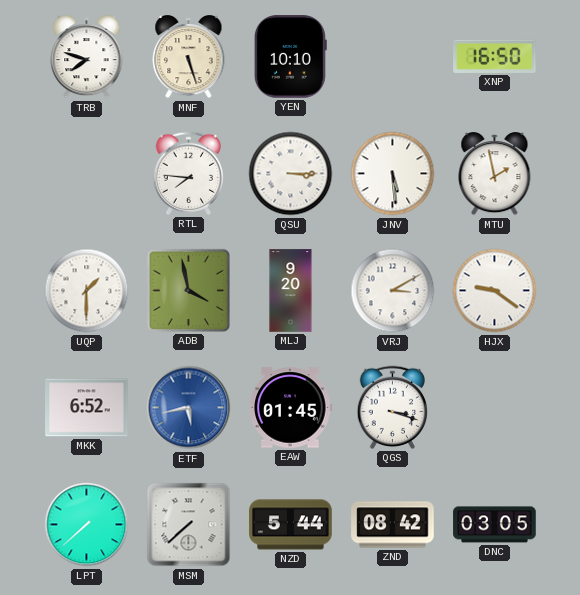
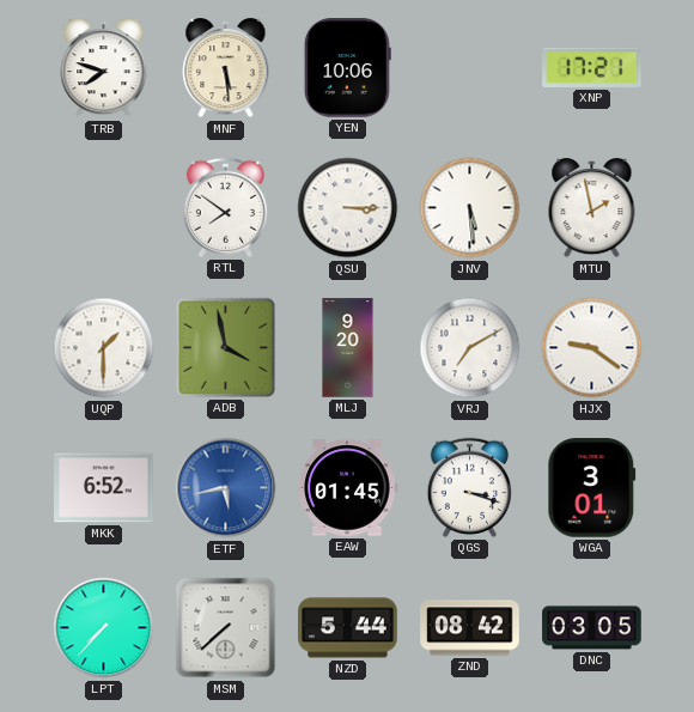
MNF: 5:27 -> 5:29 (226, 68)
YEN: 10:10 -> 10:06 (347, 68)
XNP: 16:50 -> 17:21 (592, 67)
RTL: 7:46 -> 7:51 (225, 207)
VRJ: 3:10 -> 7:10 (470, 348)
WGA: none -> 3:01 (592, 488)
LPT: 7:38 -> 7:37 (104, 628)
